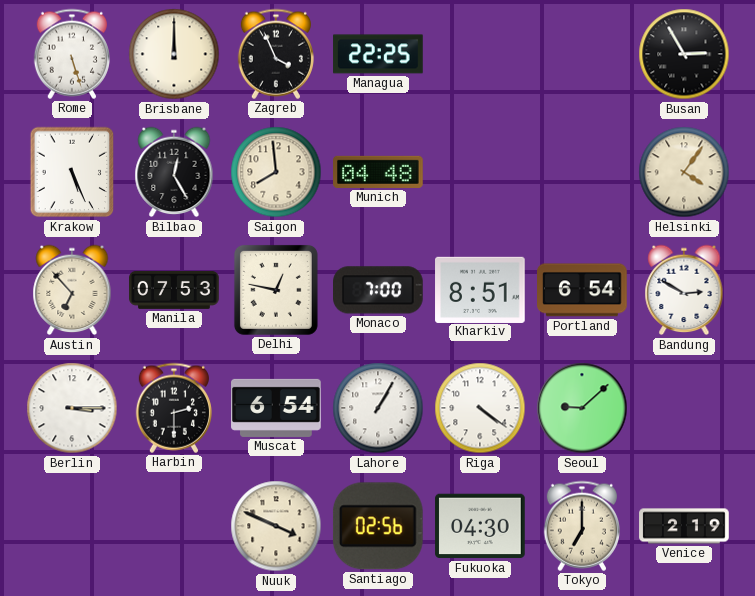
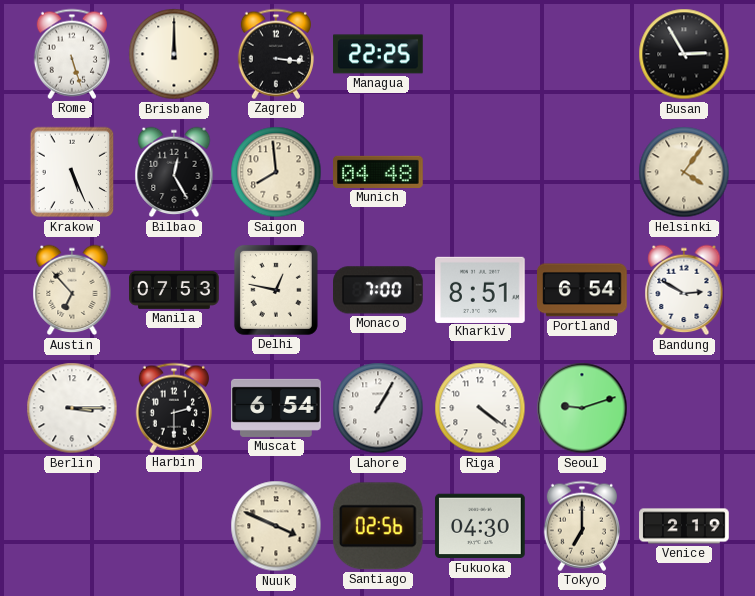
Zagreb: 3:56 -> 3:16 (276, 54)
Seoul: 9:08 -> 9:12 (582, 408)
